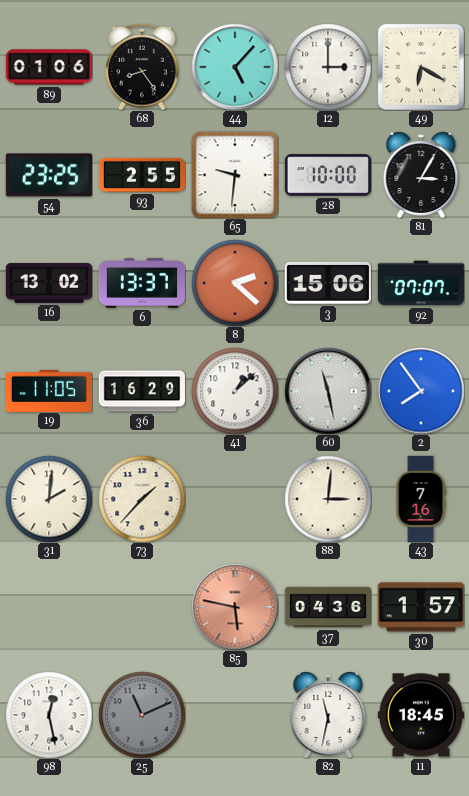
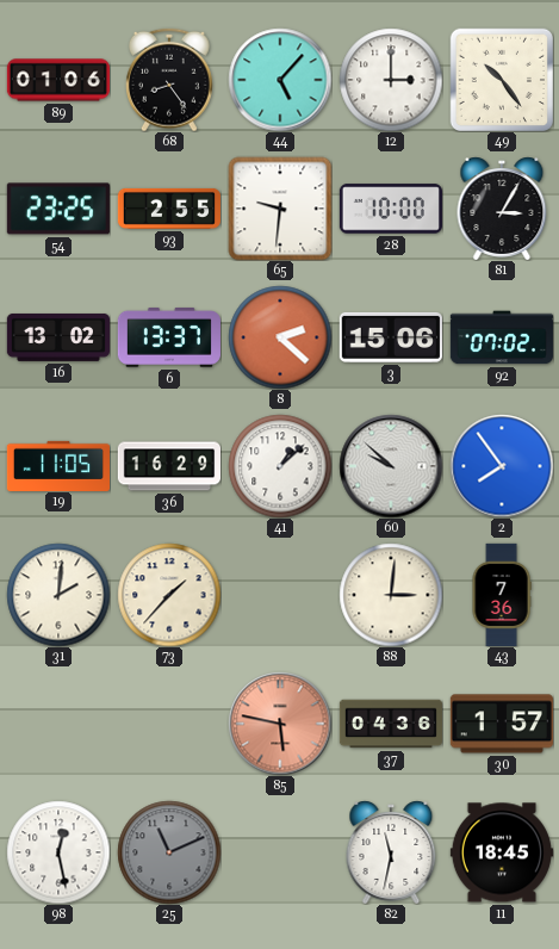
49: 6:20 -> 10:24 (501, 79)
92: 07:07 -> 07:02 (502, 337)
60: 11:28 -> 9:52 (391, 466)
43: 7:16 -> 7:36 (502, 594)
